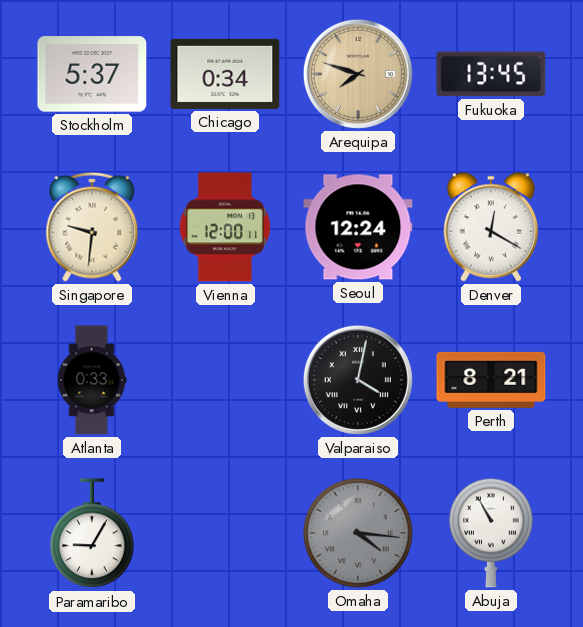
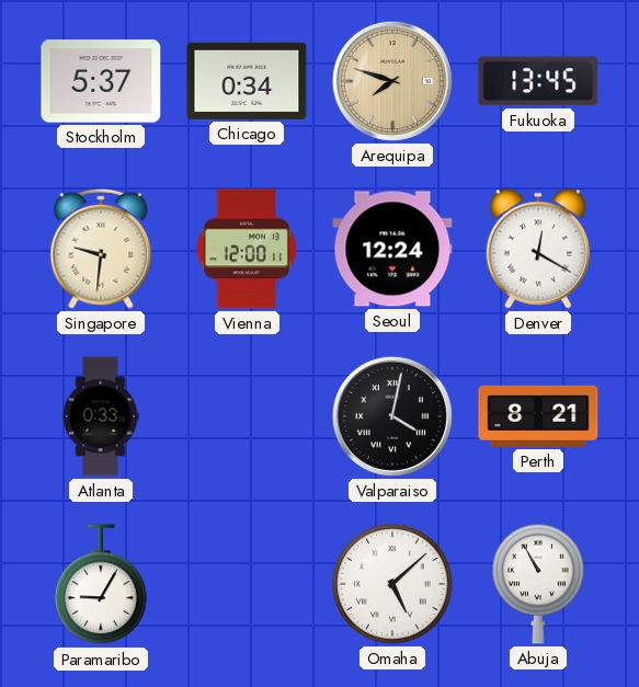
Omaha: 4:16 -> 5:08 (392, 584)
Omaha dial: grey -> white (392, 584)
